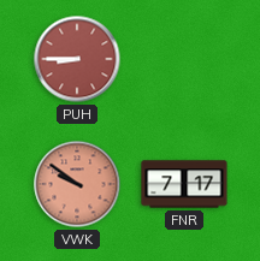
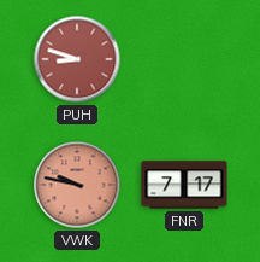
PUH: 8:45 -> 8:48 (77, 59)
VWK: 9:51 -> 9:47 (77, 185)
